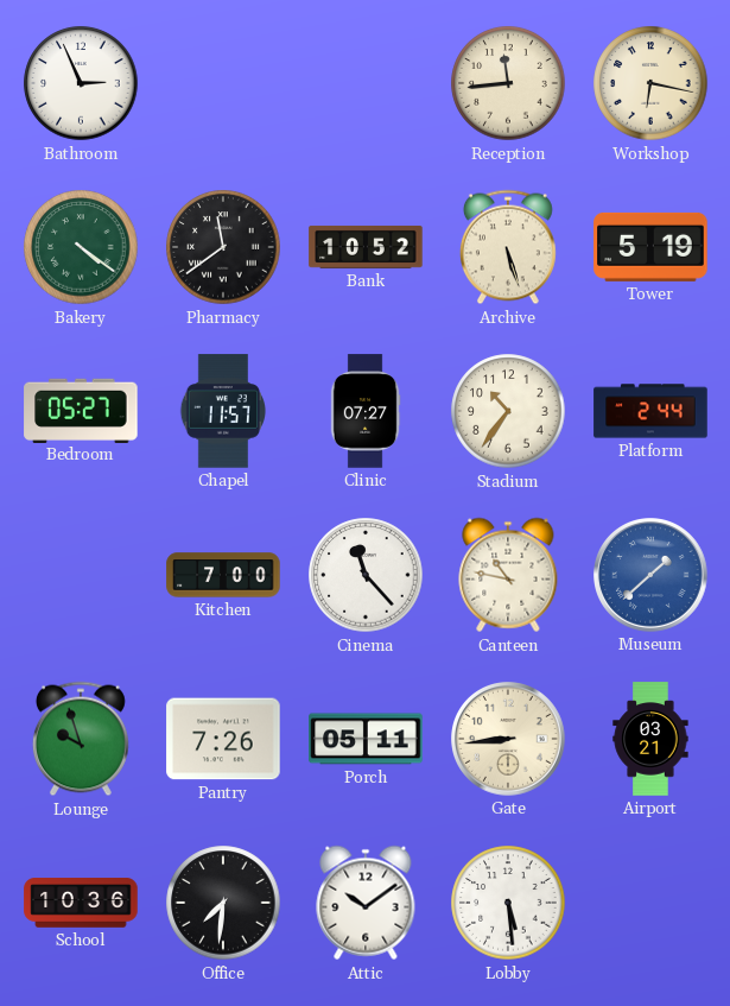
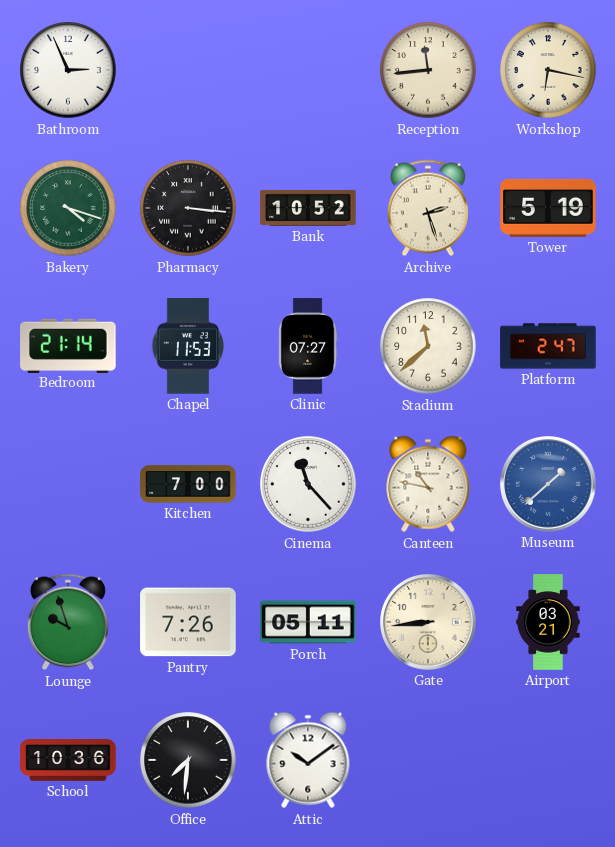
Bakery: 4:21 -> 4:18 (68, 208)
Pharmacy: 11:39 -> 3:16 (188, 208)
Archive: 5:27 -> 2:27 (428, 208)
Bedroom: 05:27 -> 21:14 (68, 345)
Chapel: 11:57 -> 11:53 (188, 346)
Stadium: 10:36 -> 11:38 (428, 346)
Platform: 2:44 -> 2:47 (548, 346)
Lobby: 5:29 -> none (508, 903)
